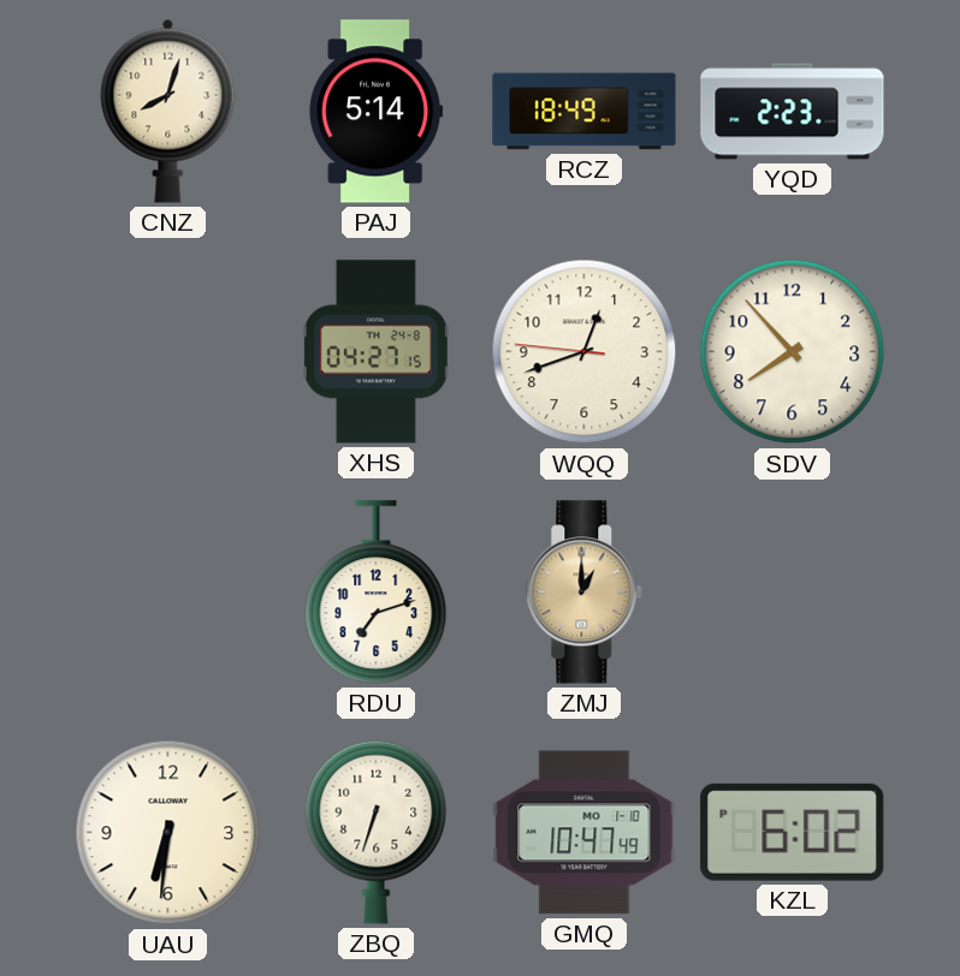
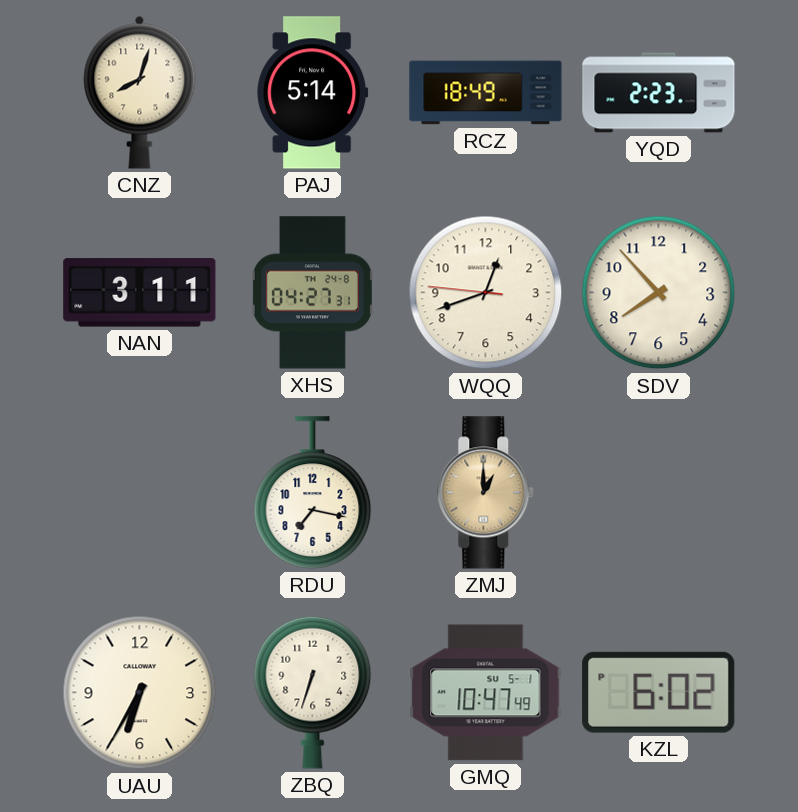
NAN: none -> 3:11 (140, 293)
XHS: 04:27:15 -> 04:27:31 (312, 293)
RDU: 7:12 -> 7:17 (313, 493)
UAU: 6:31 -> 6:35 (140, 693)
GMQ date: MO 1-10 -> SU 5-1 (486, 693)
